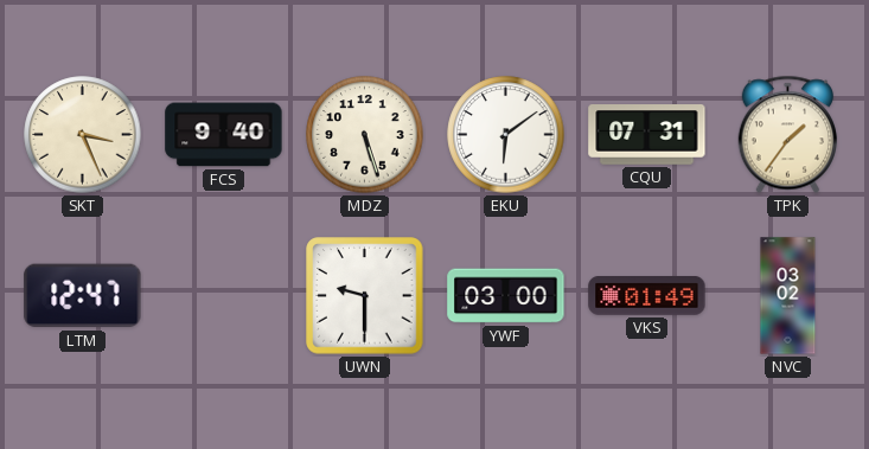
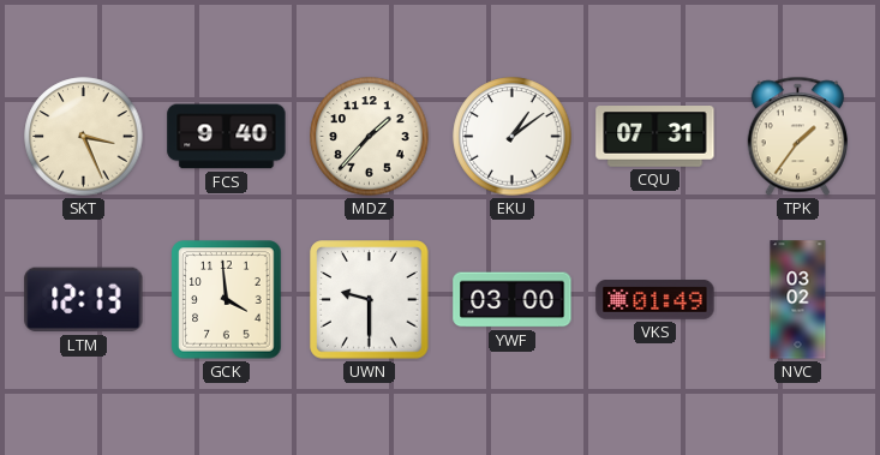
MDZ: 5:27 -> 1:37 (370, 137)
EKU: 6:09 -> 1:09 (513, 137)
LTM: 12:47 -> 12:13 (84, 300)
GCK: none -> 3:59 (227, 300)
